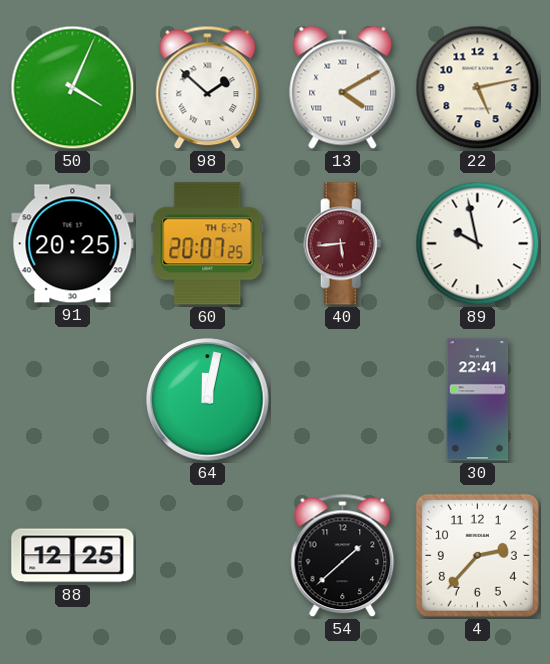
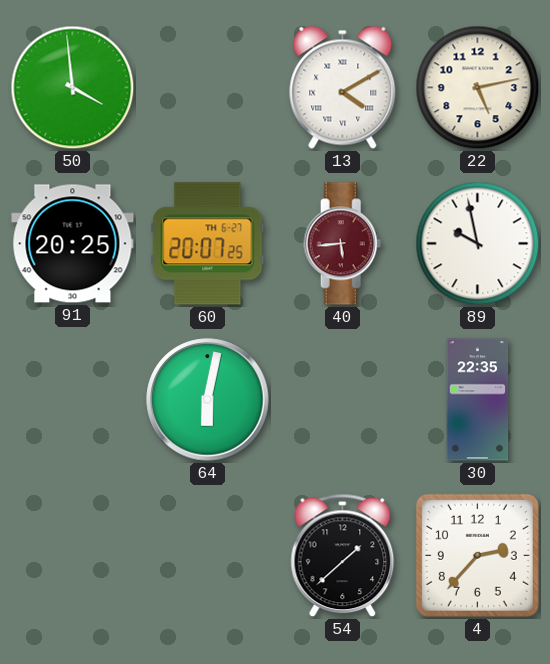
50: 4:04 -> 3:59 (73, 88)
98: 1:52 -> none (208, 88)
64: 12:02 -> 6:02 (208, 400)
30: 22:41 -> 22:35 (478, 400)
88: 12:25 -> none (73, 556)
